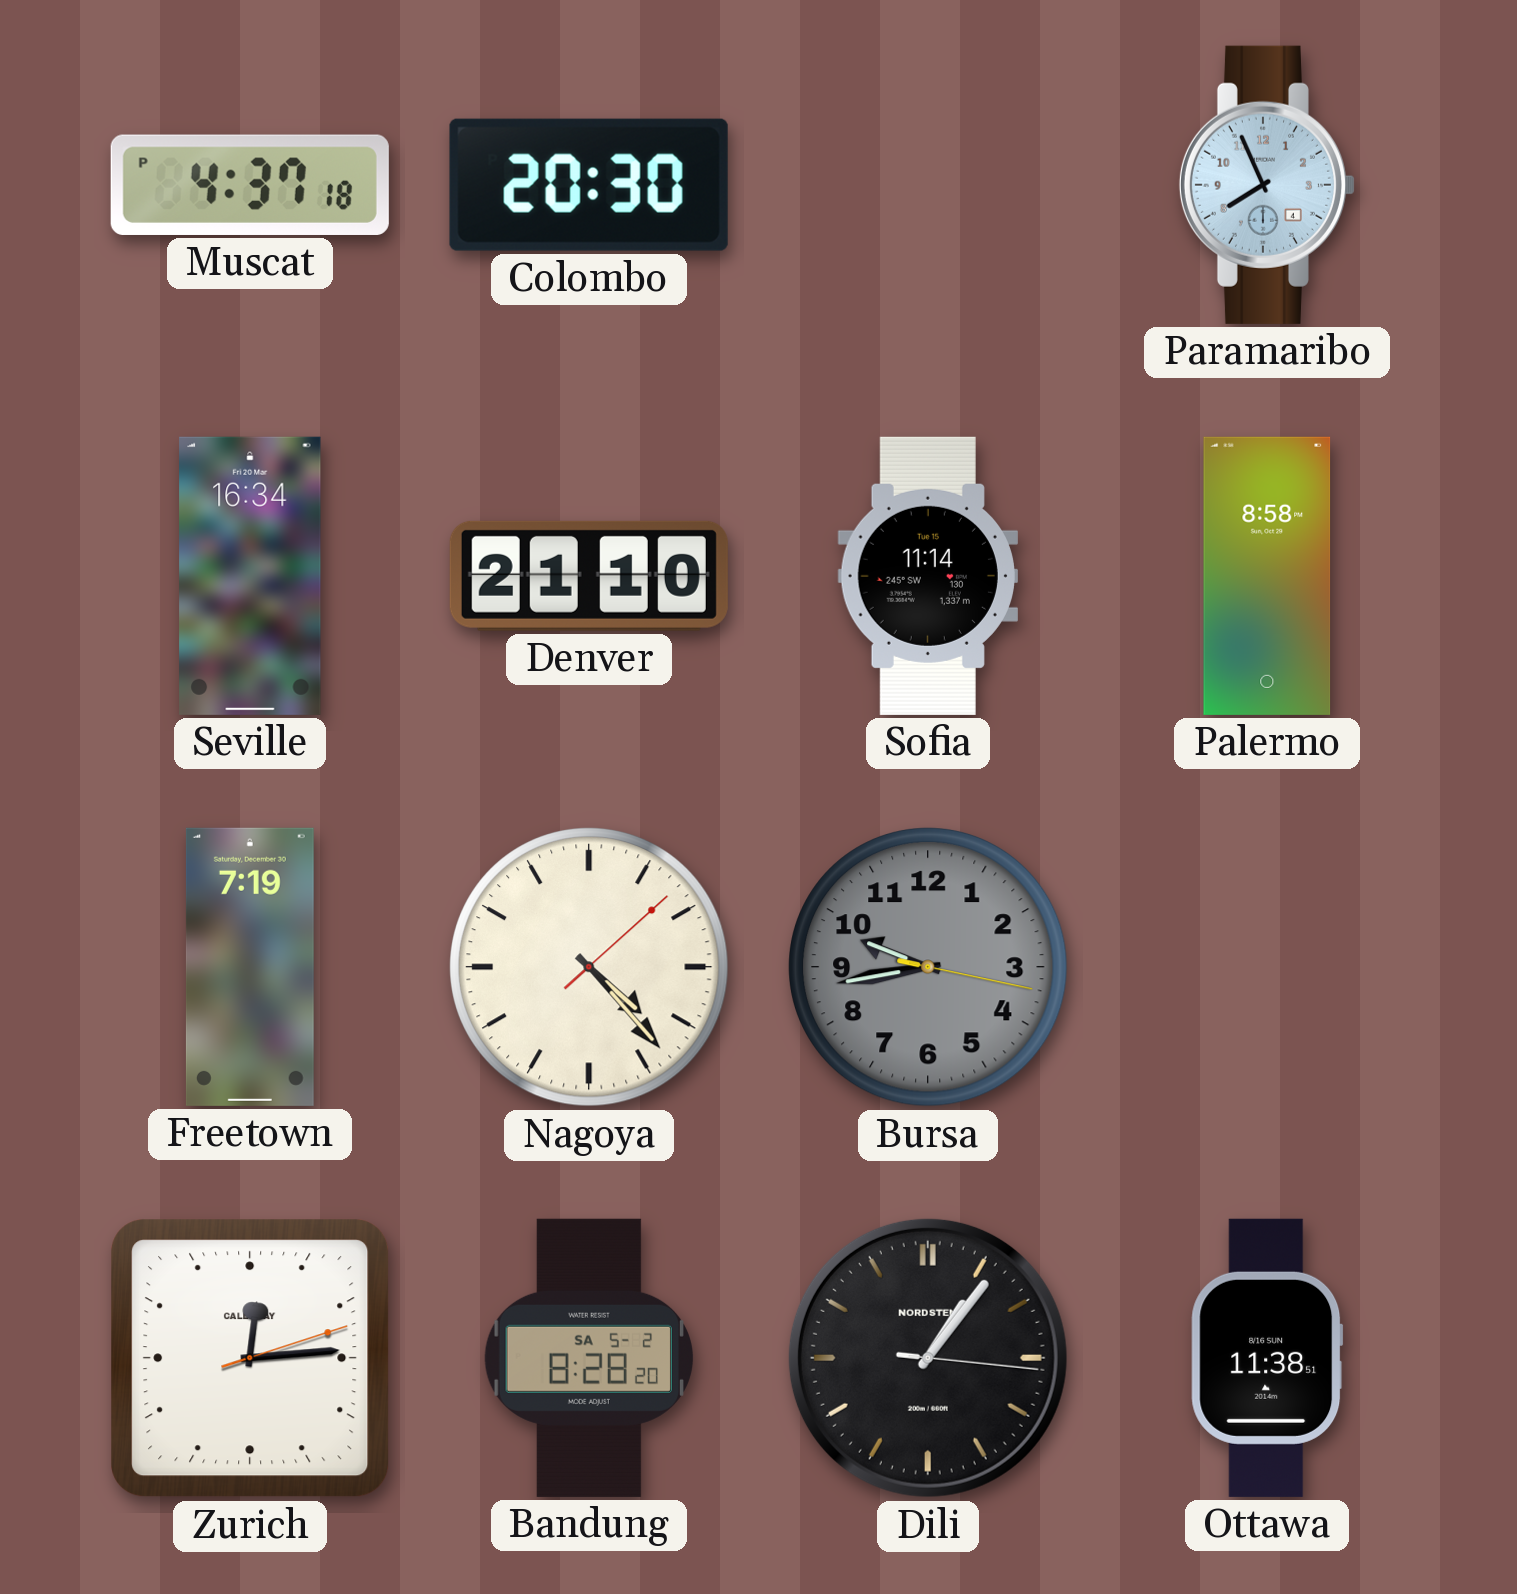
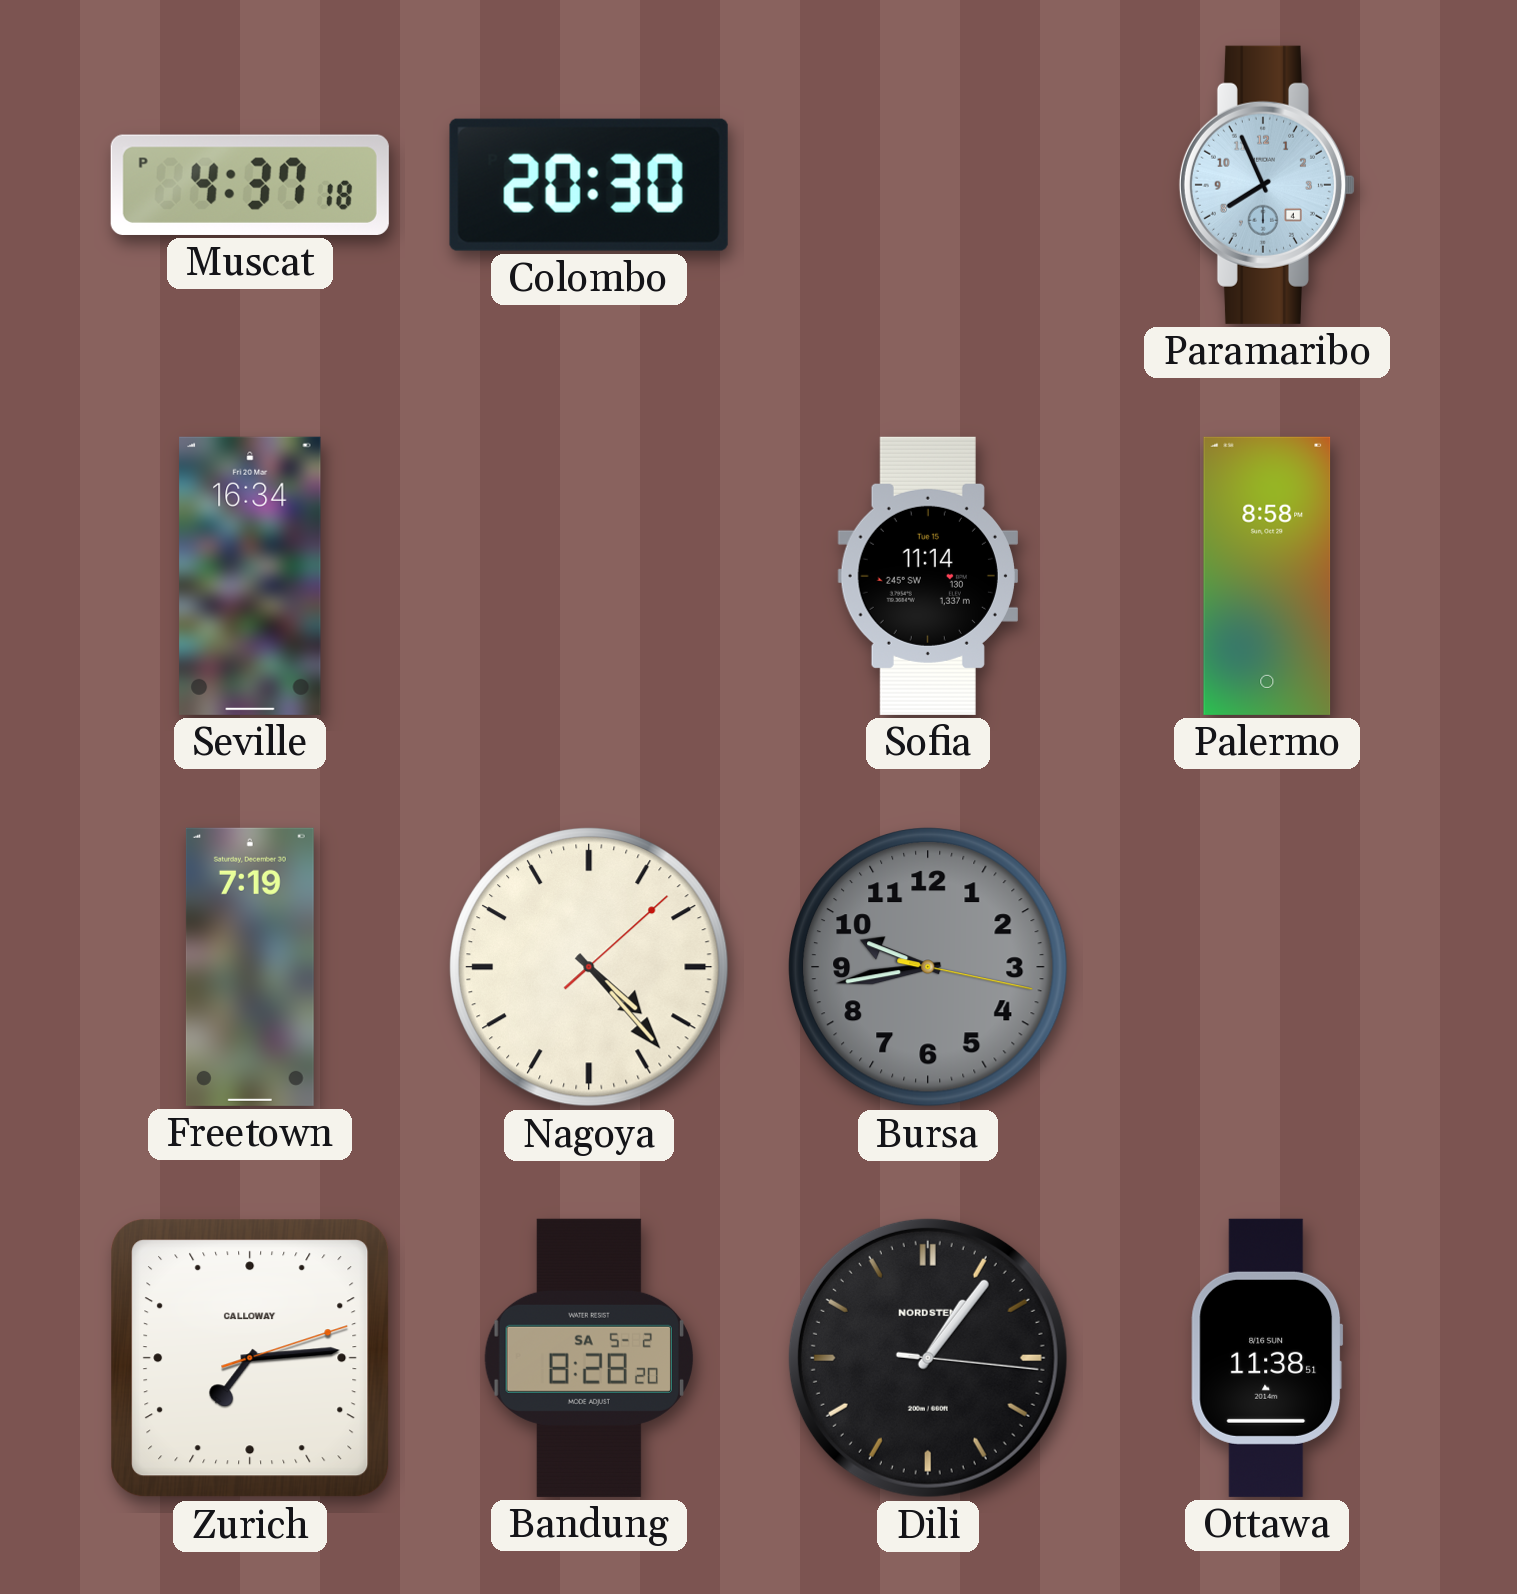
Denver: 21:10 -> none (589, 576)
Zurich: 12:14 -> 7:14 (250, 1358)
